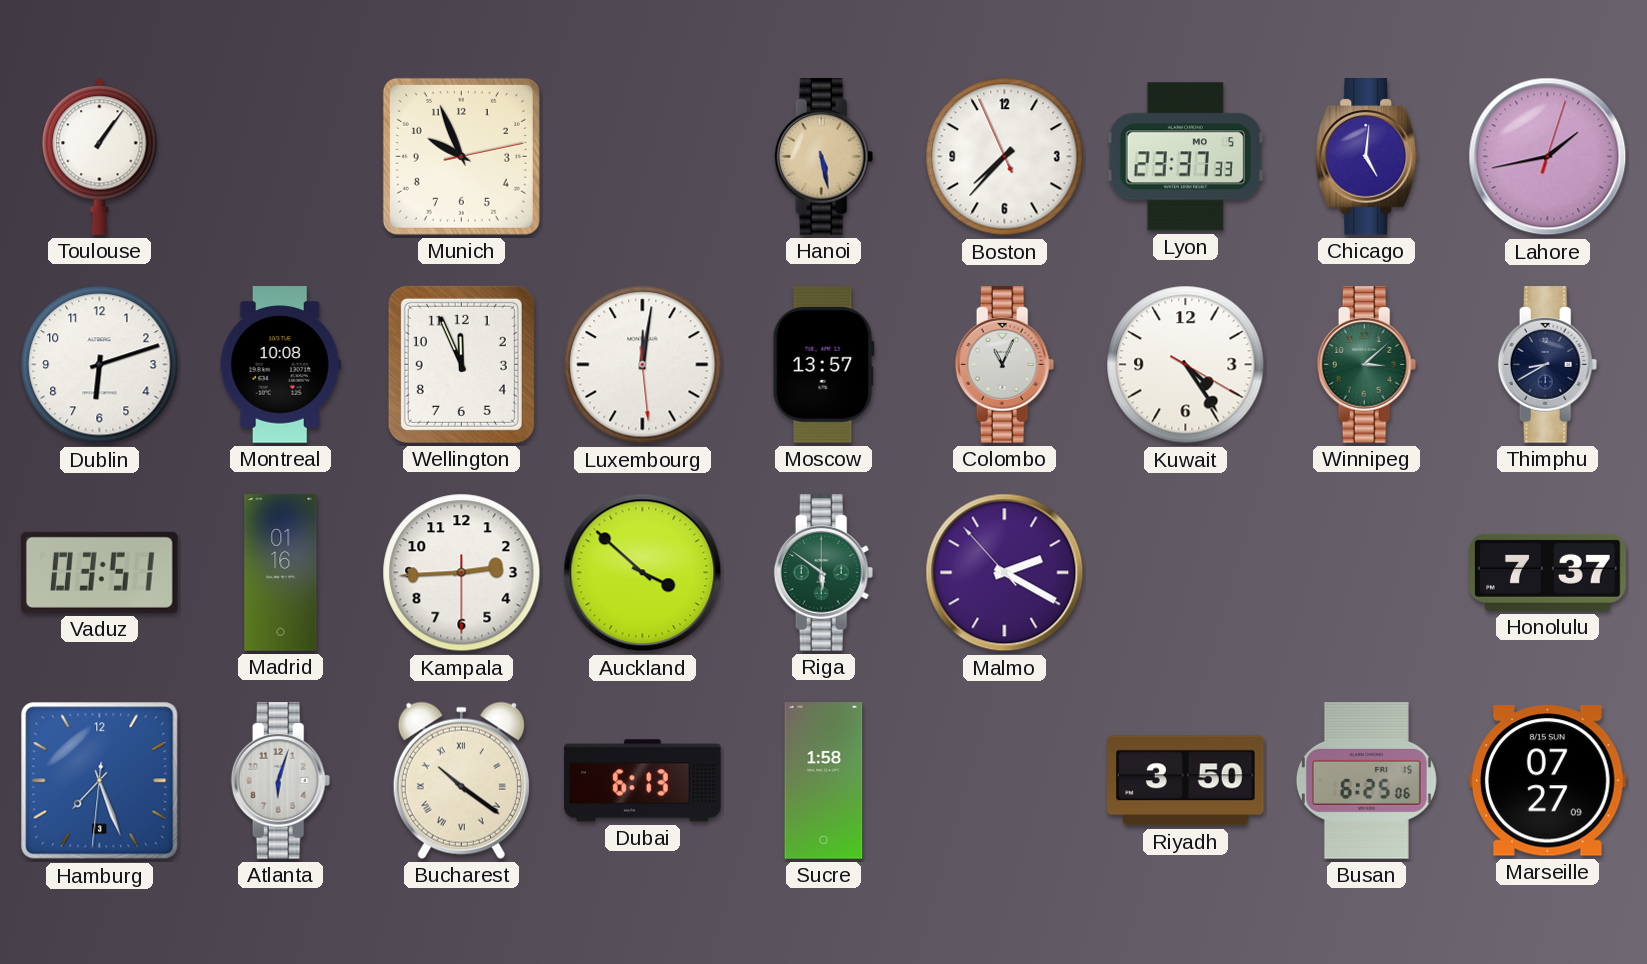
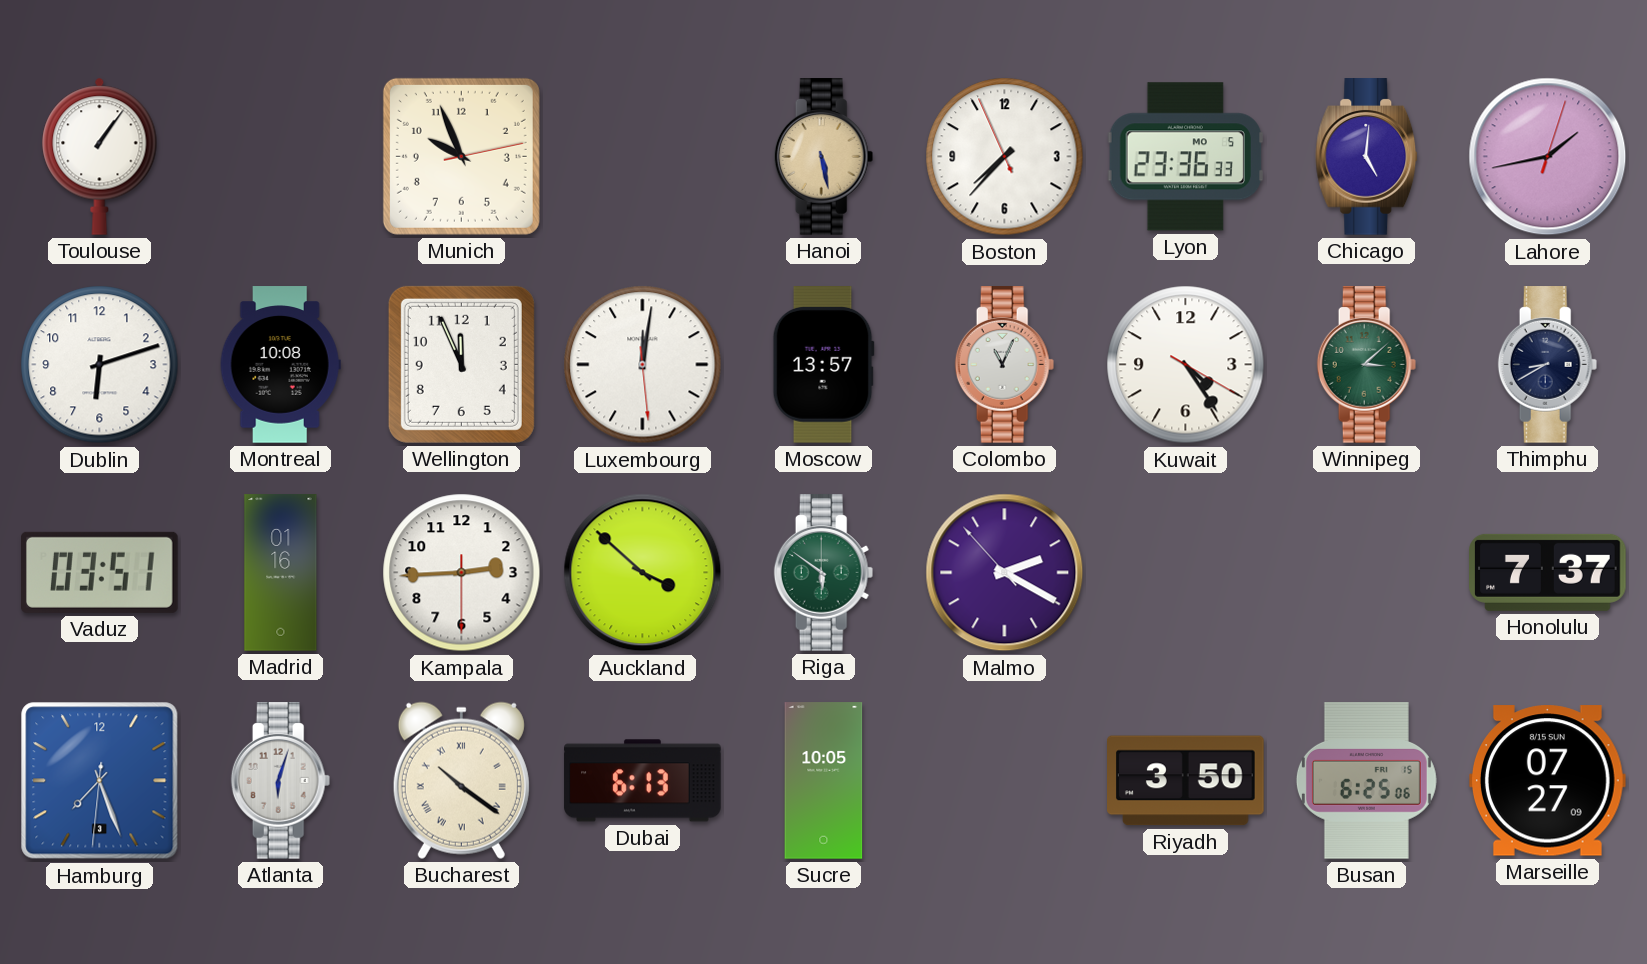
Lyon: 23:37 -> 23:36 (1186, 157)
Sucre: 1:58 -> 10:05 (824, 781)
